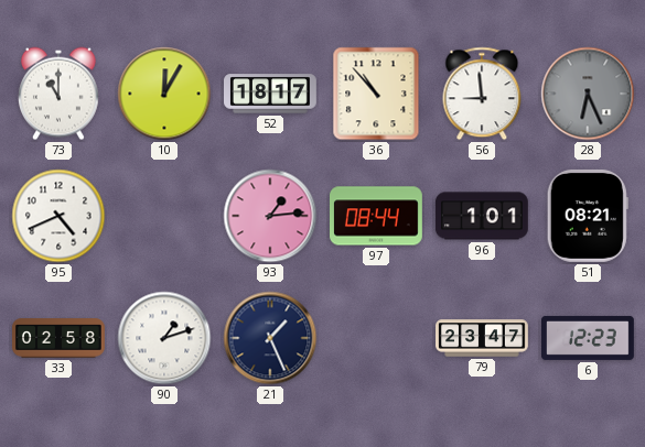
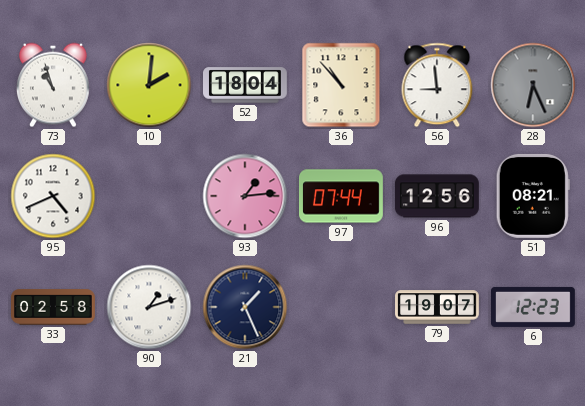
73: 11:00 -> 10:57 (53, 85)
10: 12:05 -> 2:01 (149, 85)
52: 18:17 -> 18:04 (246, 85)
97: 08:44 -> 07:44 (342, 196)
96: 1:01 -> 12:56 (437, 196)
79: 23:47 -> 19:07 (437, 307)
